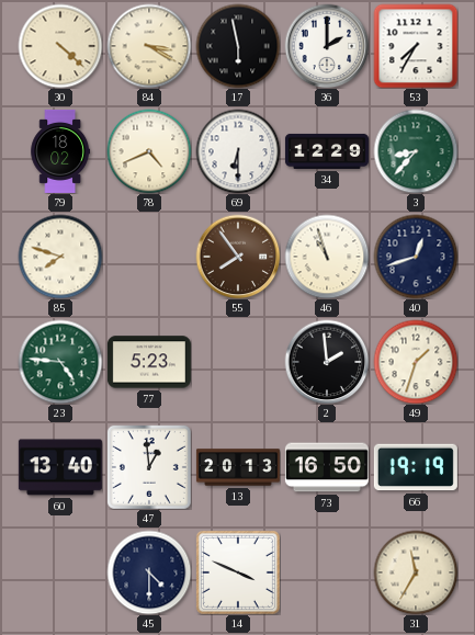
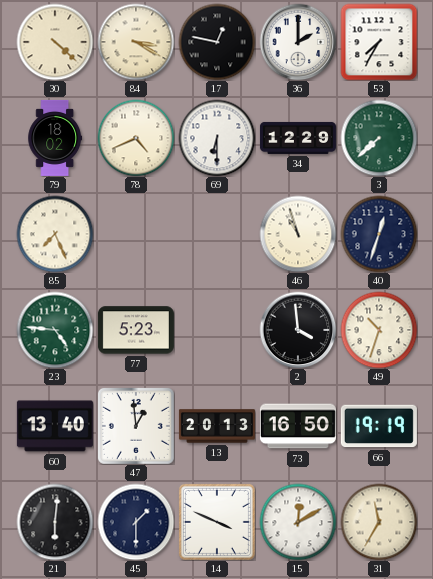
17: 5:58 -> 12:47 (217, 42)
3: 8:37 -> 7:38 (379, 138)
85: 7:48 -> 7:26 (55, 234)
55: 7:54 -> none (238, 257)
40: 12:42 -> 12:33 (379, 234)
2: 1:59 -> 3:59 (298, 330)
49: 1:33 -> 10:33 (379, 330)
21: none -> 6:01 (55, 522)
45: 4:30 -> 1:30 (136, 522)
15: none -> 12:10 (298, 522)
